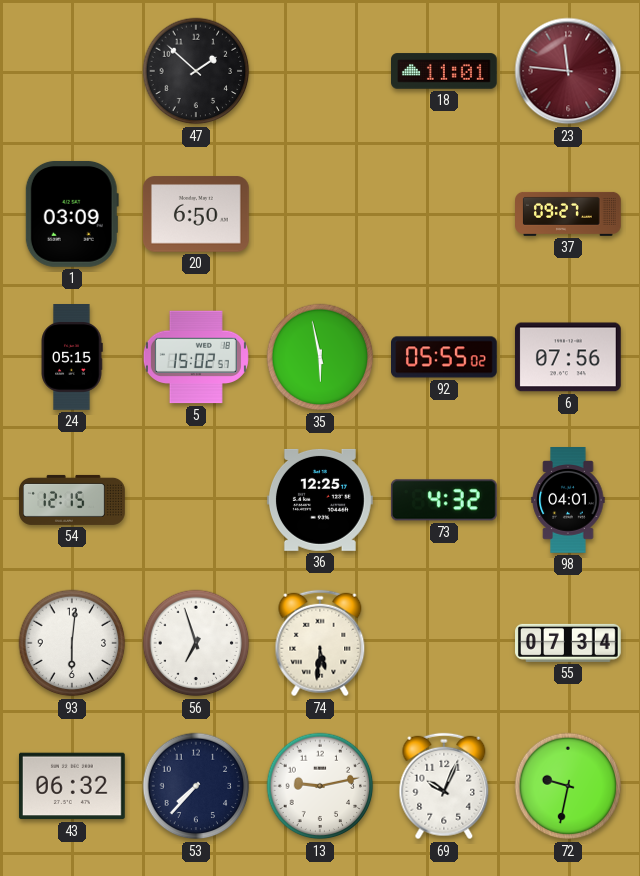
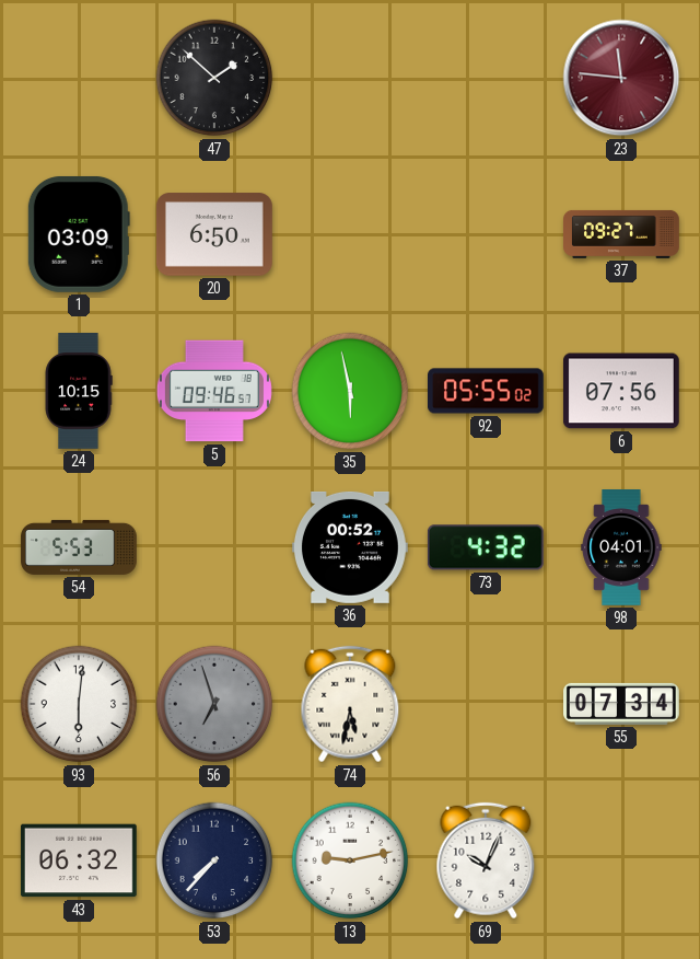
18: 11:01 -> none (445, 71)
24: 05:15 -> 10:15 (79, 392)
5: 15:02 -> 09:46 (214, 391)
54: 12:15 -> 5:53 (79, 547)
36: 12:25 -> 00:52 (350, 547)
56 dial: white -> grey (214, 704)
74: 5:31 -> 5:32 (350, 704)
72: 9:32 -> none (568, 786)
